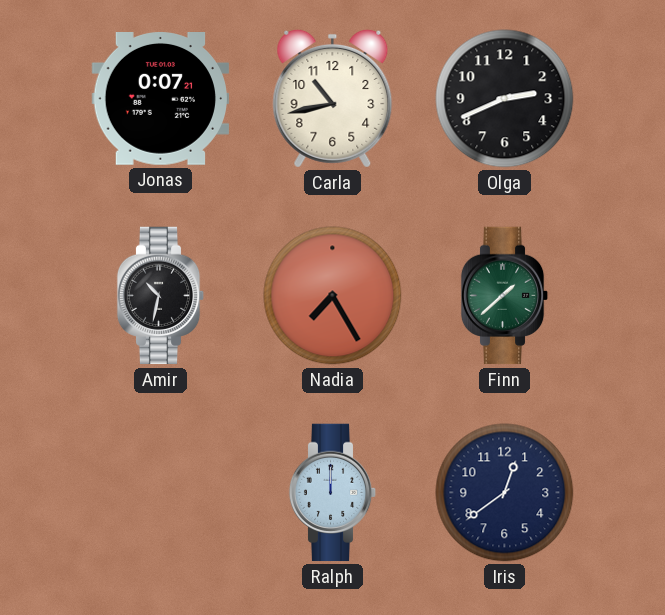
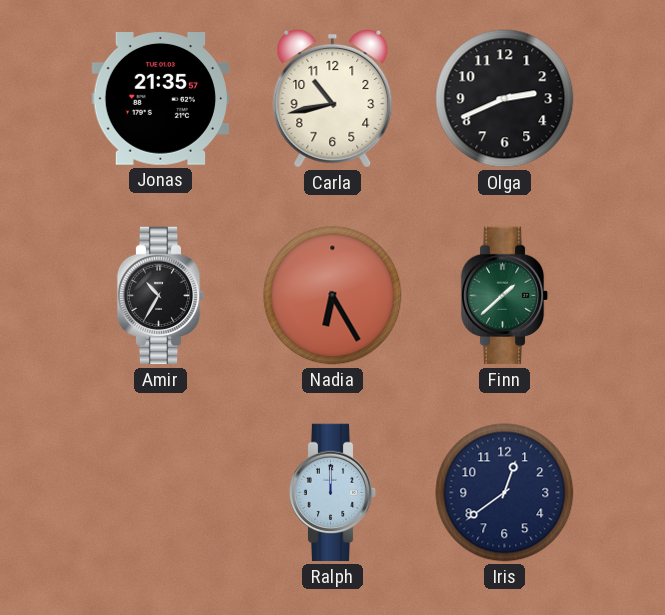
Jonas: 0:07 -> 21:35 (161, 99)
Amir: 10:32 -> 10:35 (161, 296)
Nadia: 7:25 -> 6:25 (333, 296)
